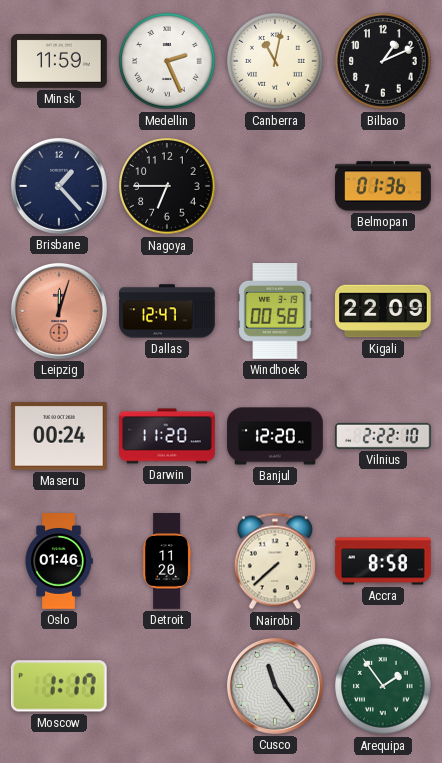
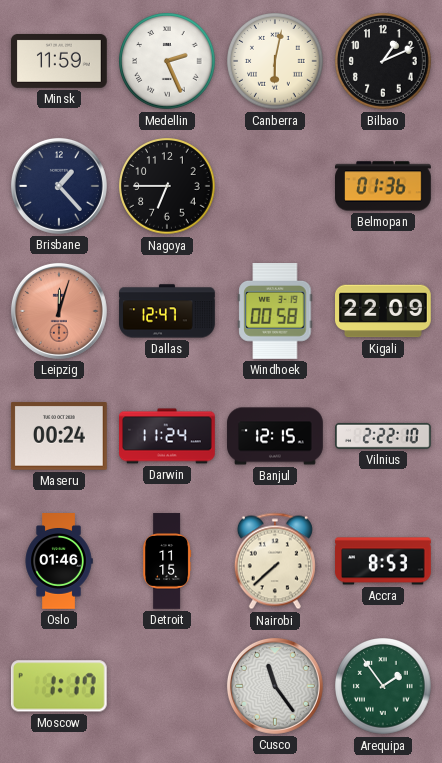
Canberra: 11:02 -> 6:02 (275, 61)
Darwin: 11:20 -> 11:24 (167, 436)
Banjul: 12:20 -> 12:15 (275, 436)
Detroit: 11:20 -> 11:15 (167, 561)
Accra: 8:58 -> 8:53 (383, 561)
